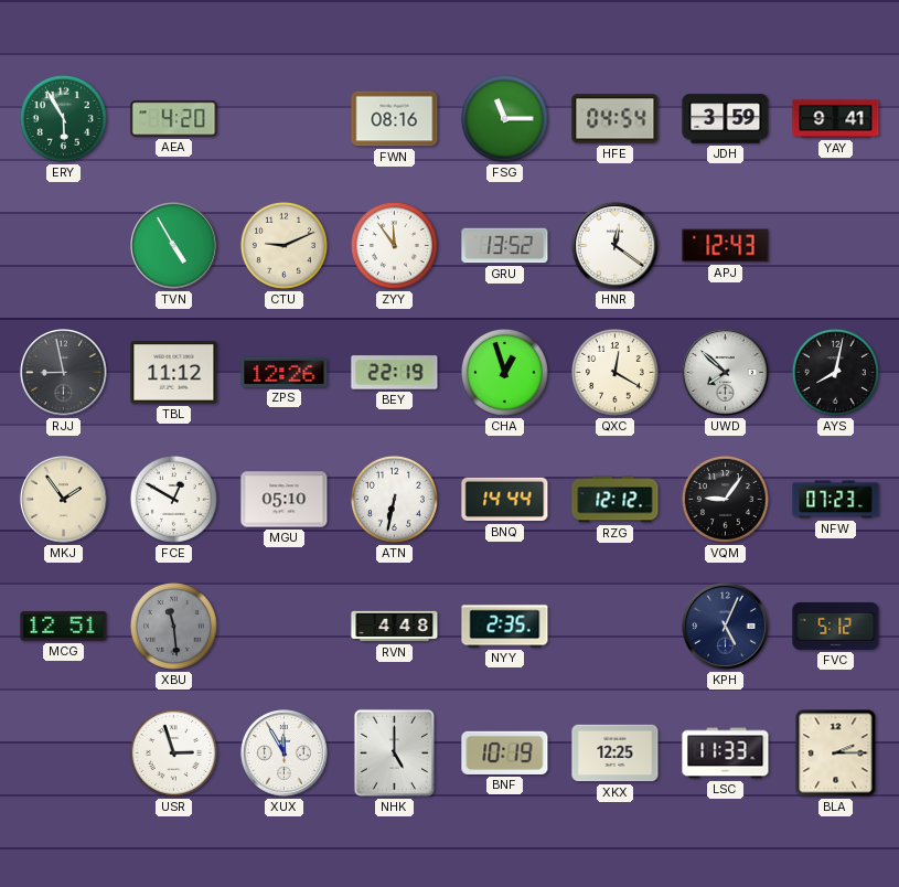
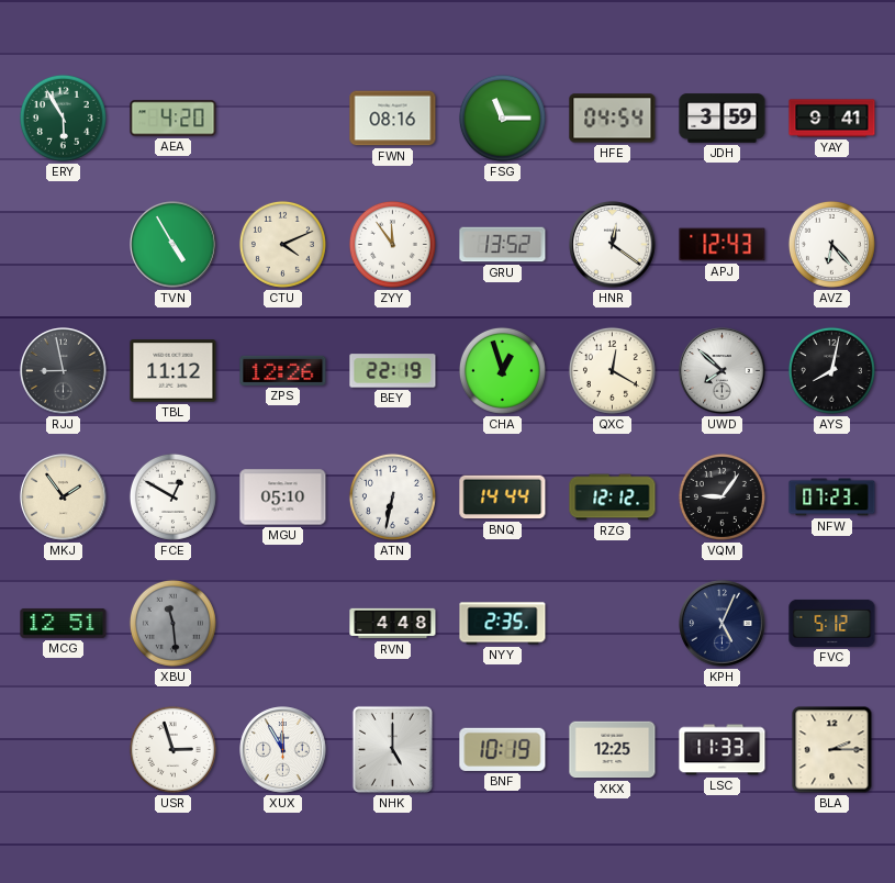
CTU: 9:11 -> 4:11 (282, 244)
AVZ: none -> 6:23 (831, 244)
